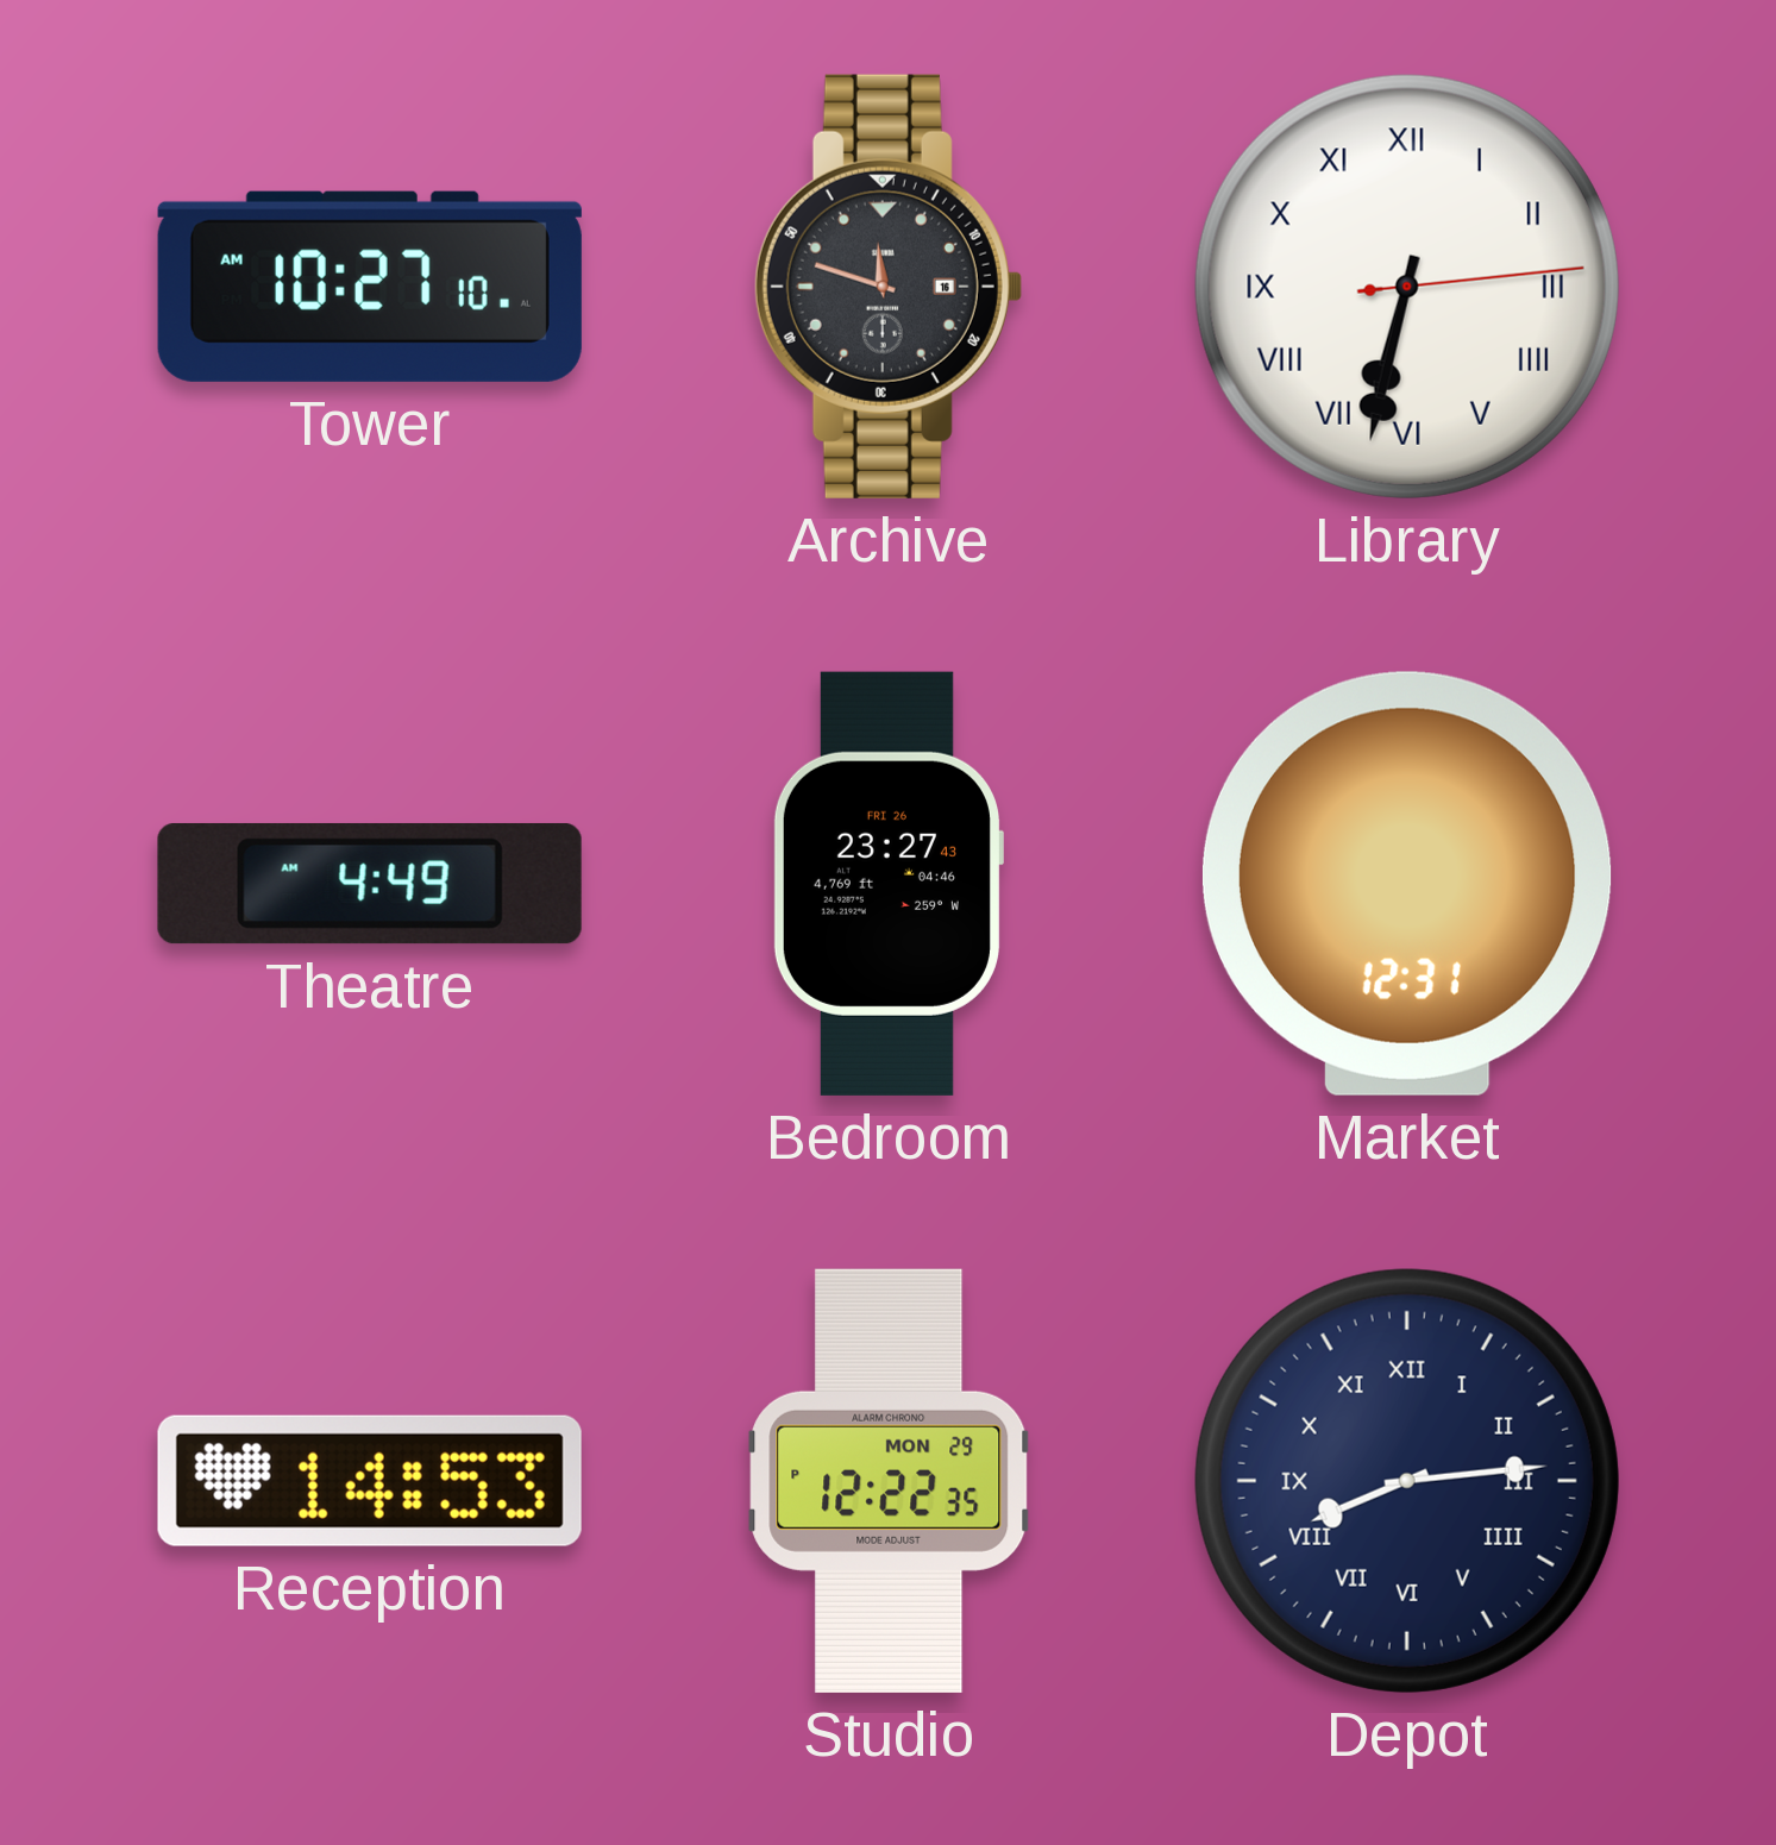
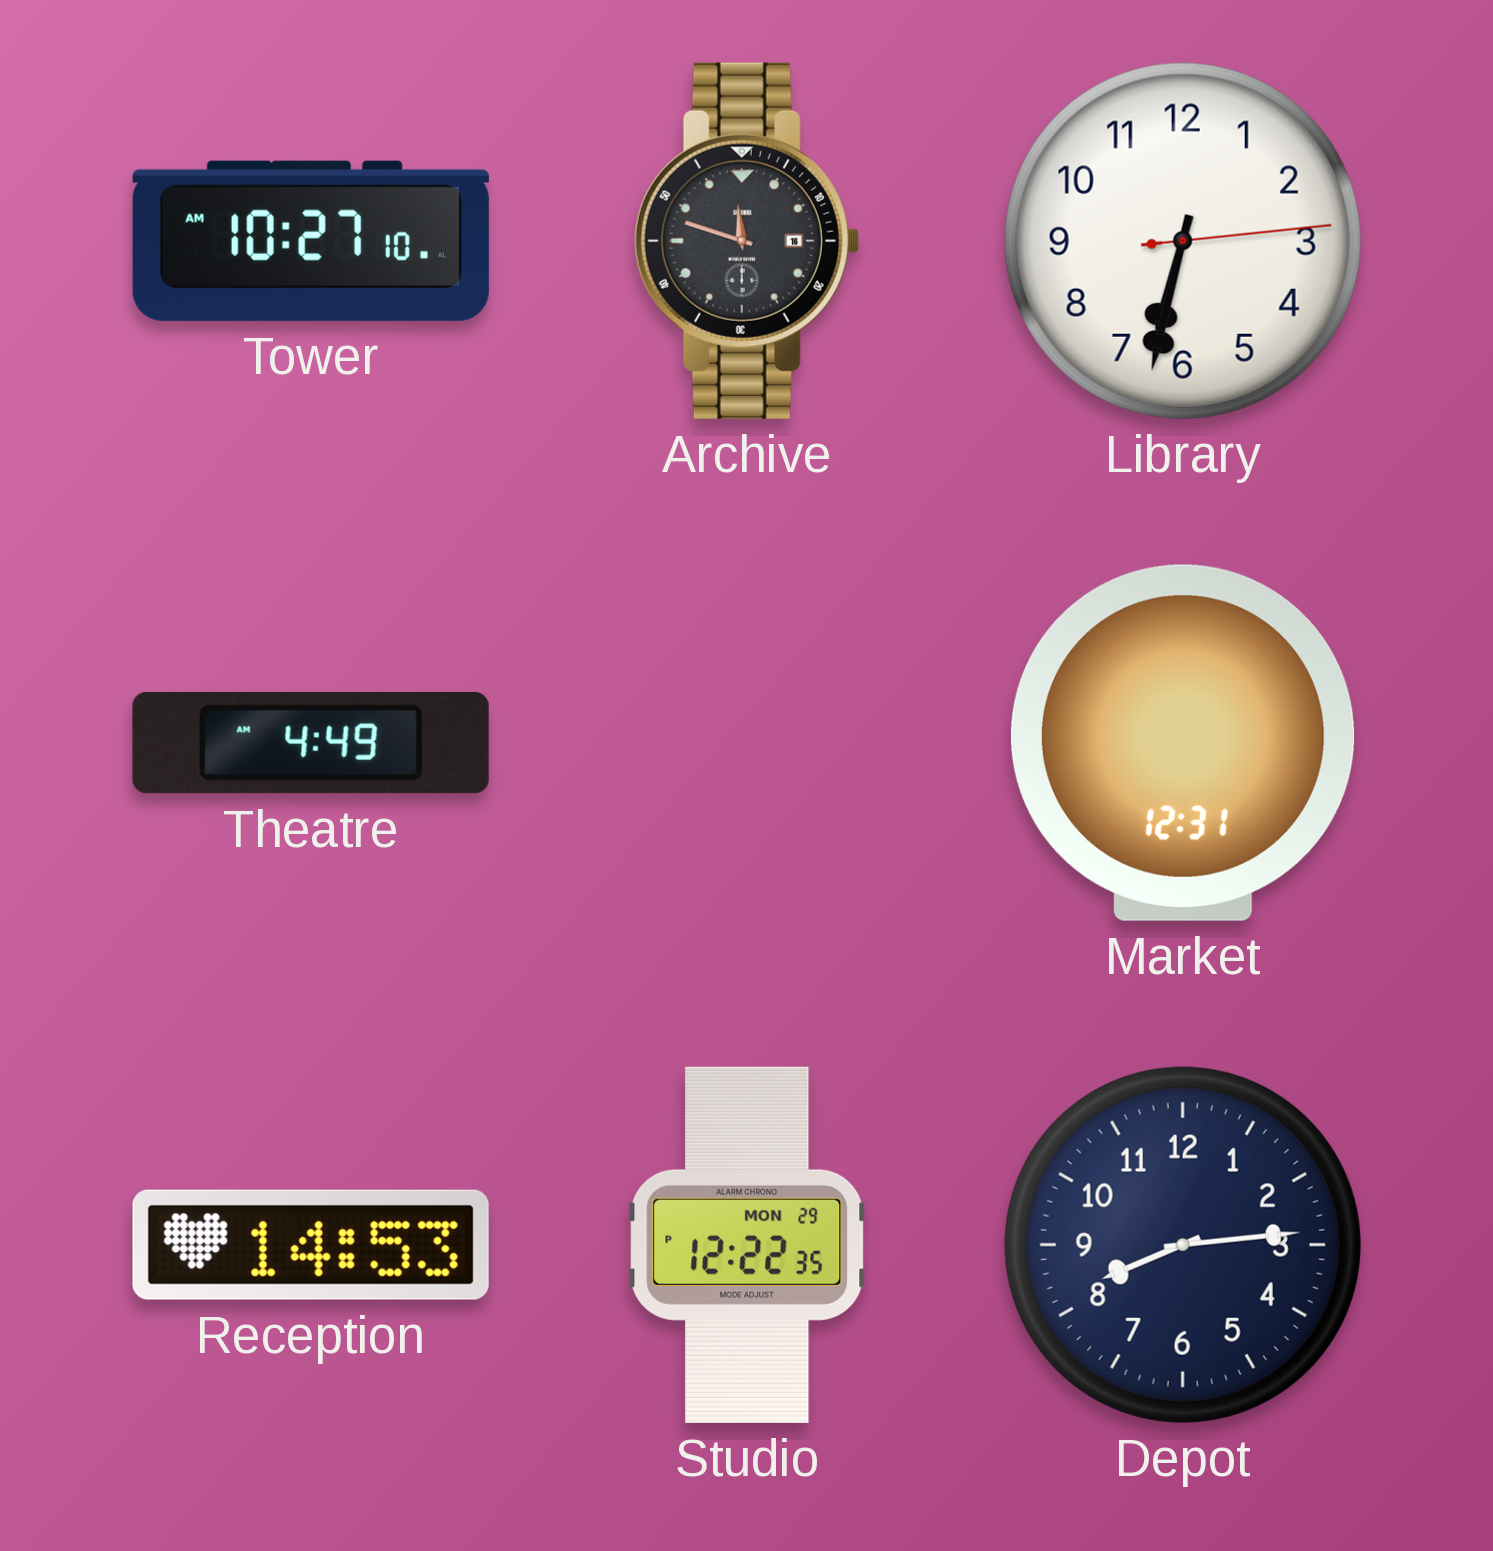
Library numerals: Roman -> Arabic (1183, 241)
Bedroom: 23:27 -> none (887, 884)
Depot numerals: Roman -> Arabic (1183, 1245)
